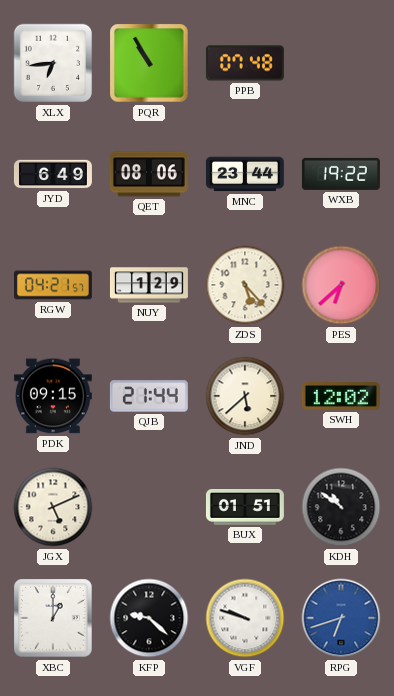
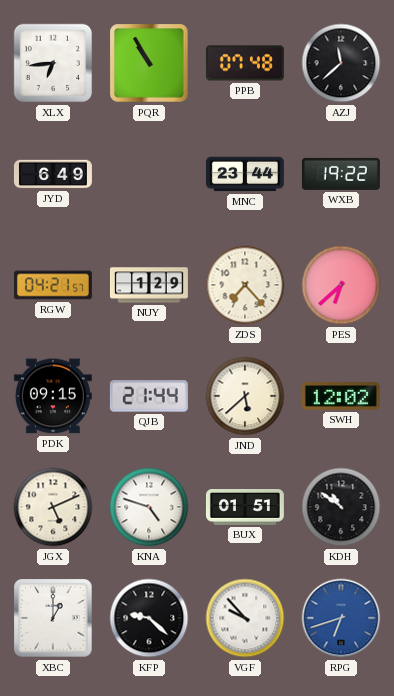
AZJ: none -> 11:38 (341, 63)
QET: 08:06 -> none (149, 174)
ZDS: 5:23 -> 7:23 (245, 285)
KNA: none -> 4:48 (149, 507)
VGF: 9:48 -> 9:53 (245, 618)
